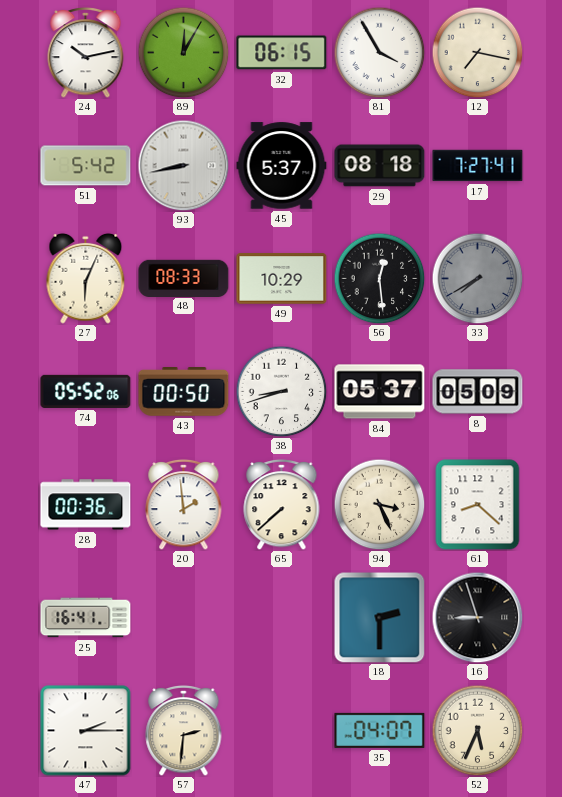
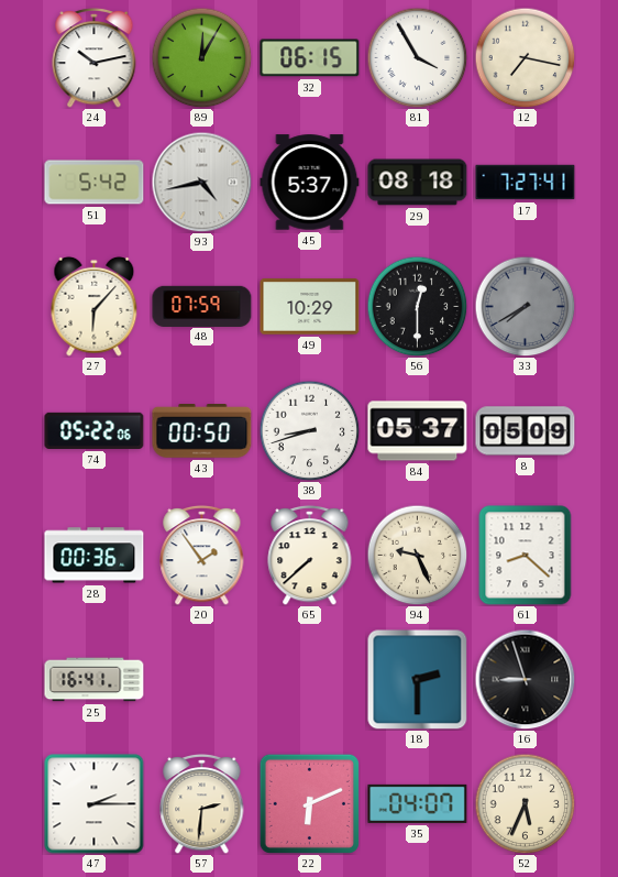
93: 8:43 -> 4:43 (201, 182)
27: 6:04 -> 6:07 (95, 306)
48: 08:33 -> 07:59 (202, 306)
56: 12:29 -> 12:30 (417, 306)
74: 05:52 -> 05:22 (95, 430)
20: 1:59 -> 1:54 (202, 555)
94: 3:26 -> 9:26 (417, 555)
22: none -> 6:11 (309, 803)
